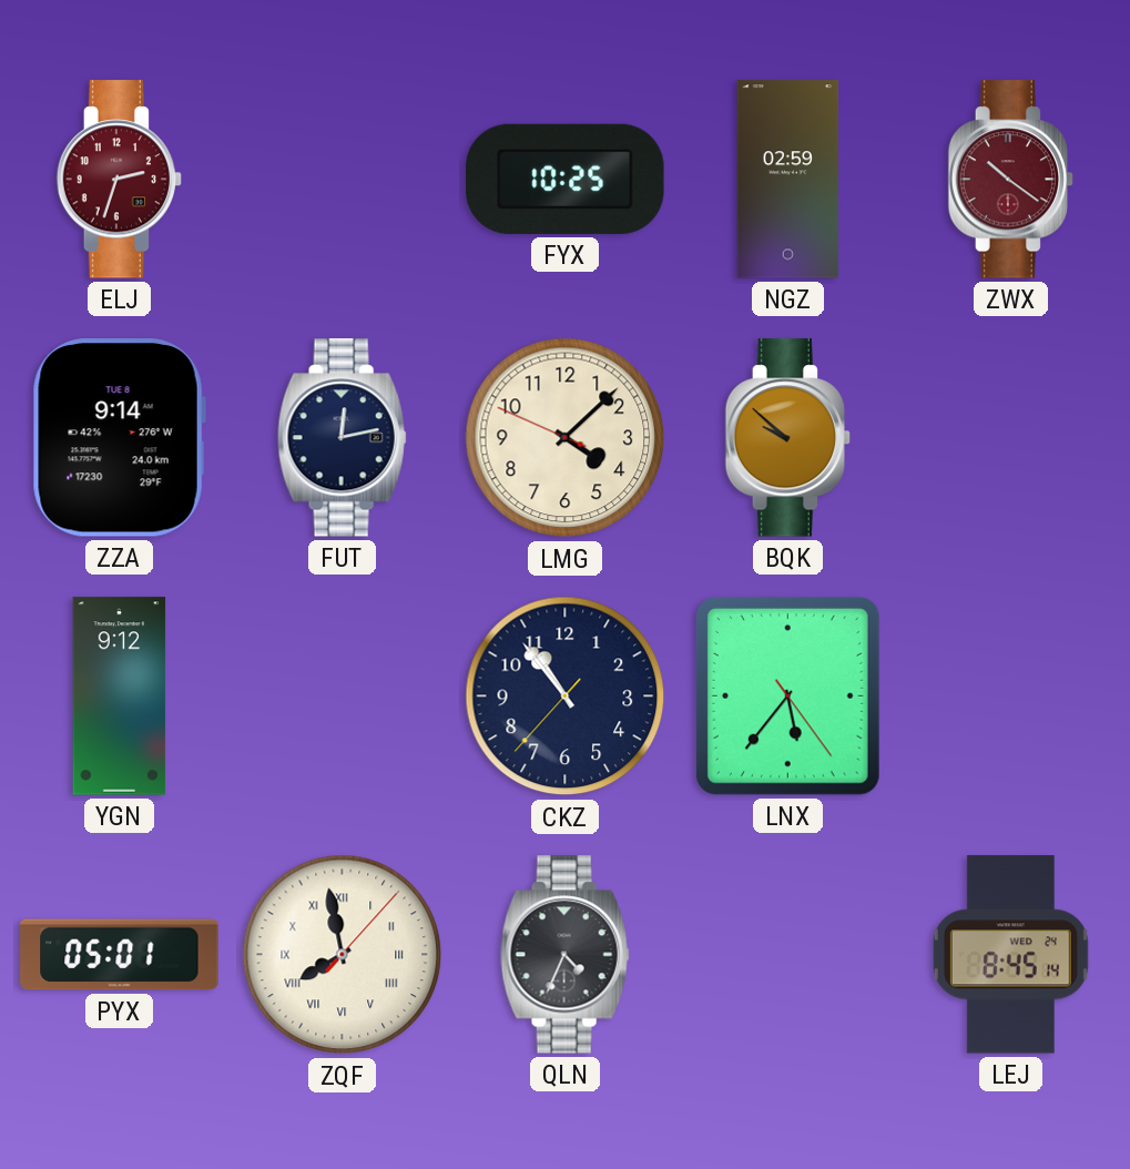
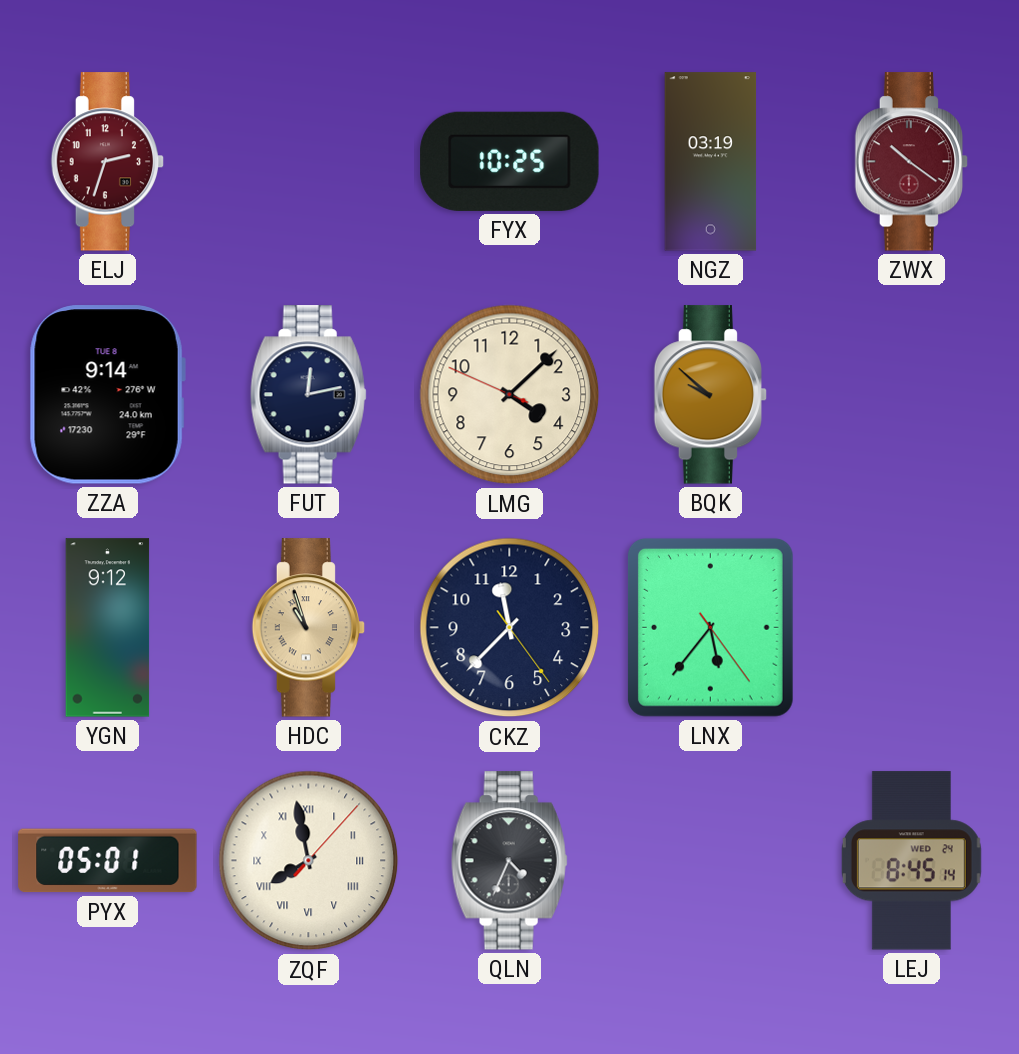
NGZ: 02:59 -> 03:19 (711, 162)
HDC: none -> 10:57 (309, 628)
CKZ: 10:53 -> 11:37 (510, 628)
